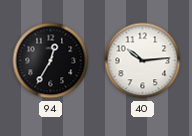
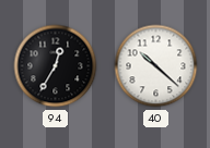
40: 10:14 -> 10:22 (156, 66)
